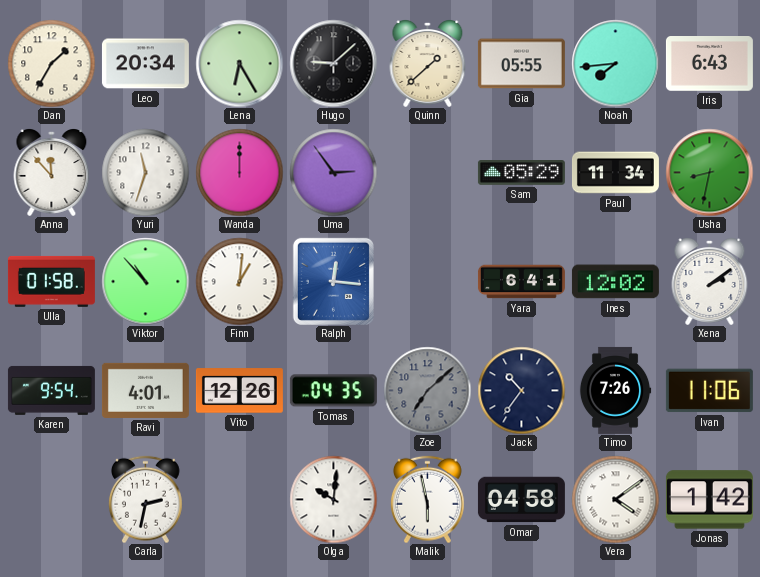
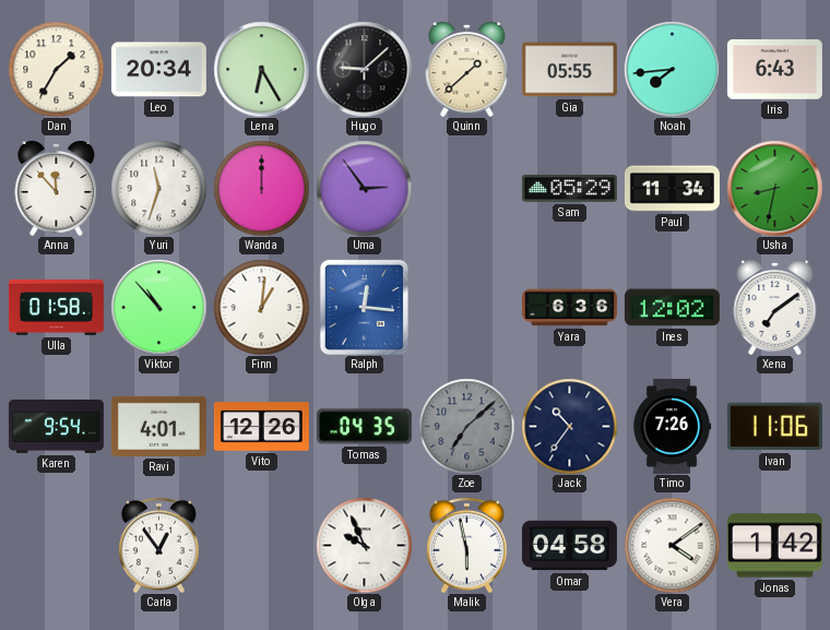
Yara: 6:41 -> 6:36 (569, 308)
Xena: 2:09 -> 7:09 (775, 308)
Carla: 2:32 -> 12:54 (159, 545)
Olga: 10:01 -> 9:56 (364, 545)
